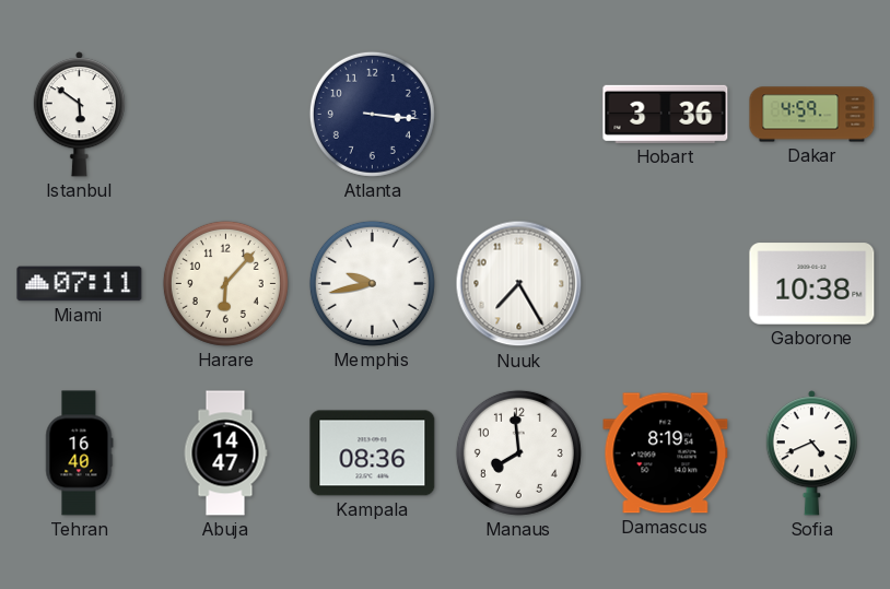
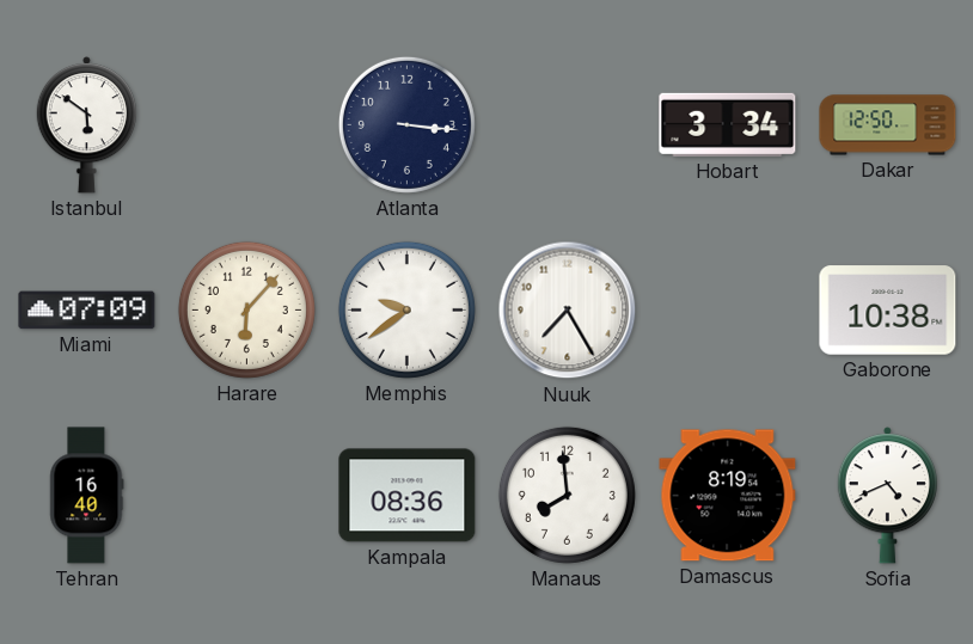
Hobart: 3:36 -> 3:34 (728, 124)
Dakar: 4:59 -> 12:50 (888, 125)
Miami: 07:11 -> 07:09 (87, 311)
Memphis: 9:43 -> 9:39 (406, 309)
Abuja: 14:47 -> none (225, 453)
